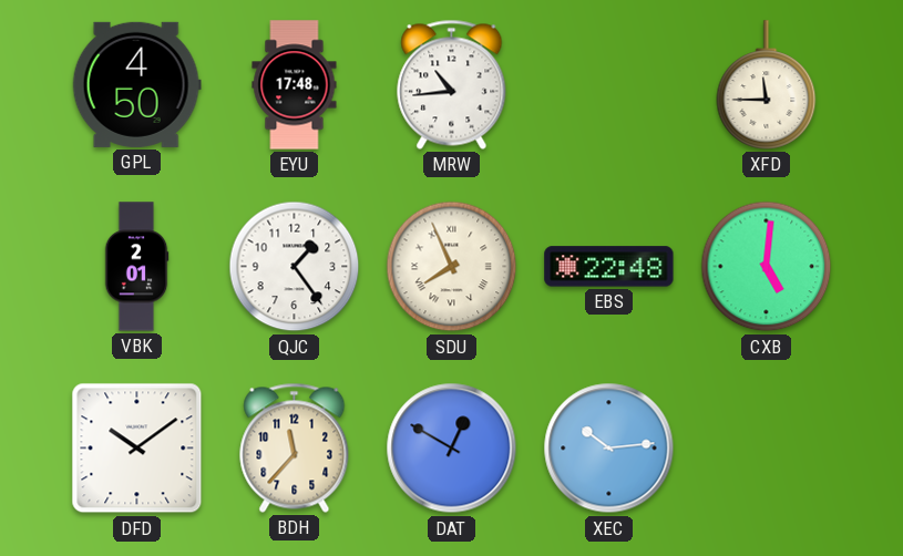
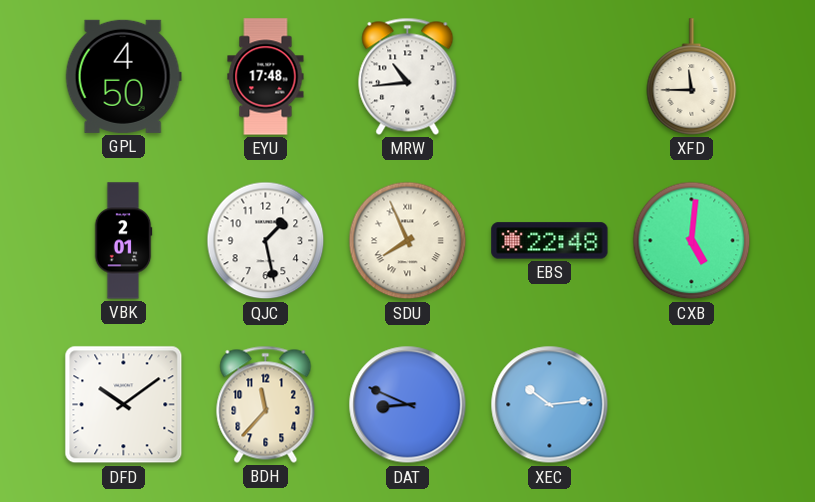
QJC: 1:24 -> 1:28 (266, 241)
DAT: 12:50 -> 8:49 (408, 405)
